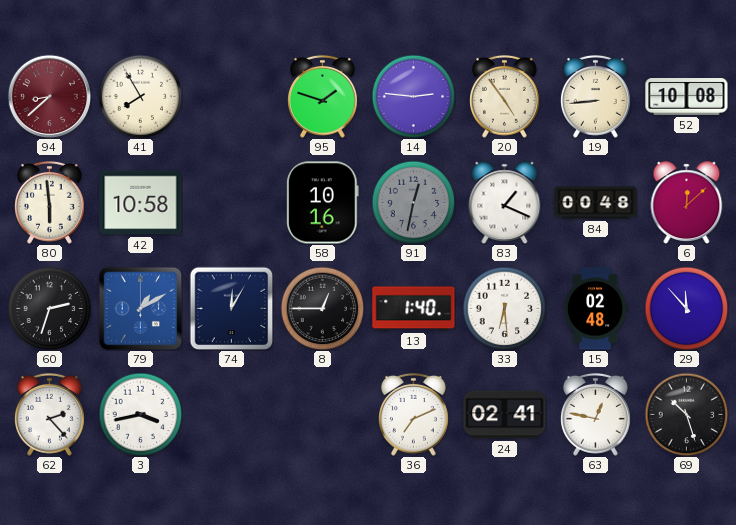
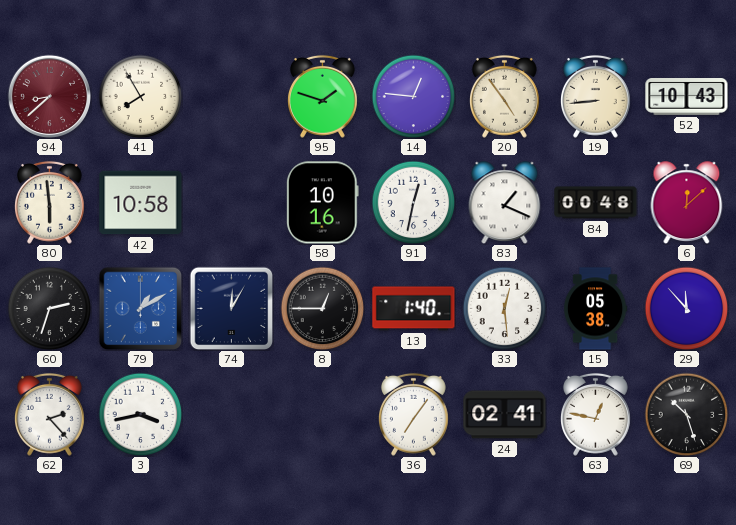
14: 2:46 -> 12:46 (413, 96)
52: 10:08 -> 10:43 (687, 97)
91 dial: grey -> white (413, 202)
33: 6:29 -> 12:29 (504, 308)
15: 02:48 -> 05:38 (595, 309)
36: 7:11 -> 7:06 (414, 414)
